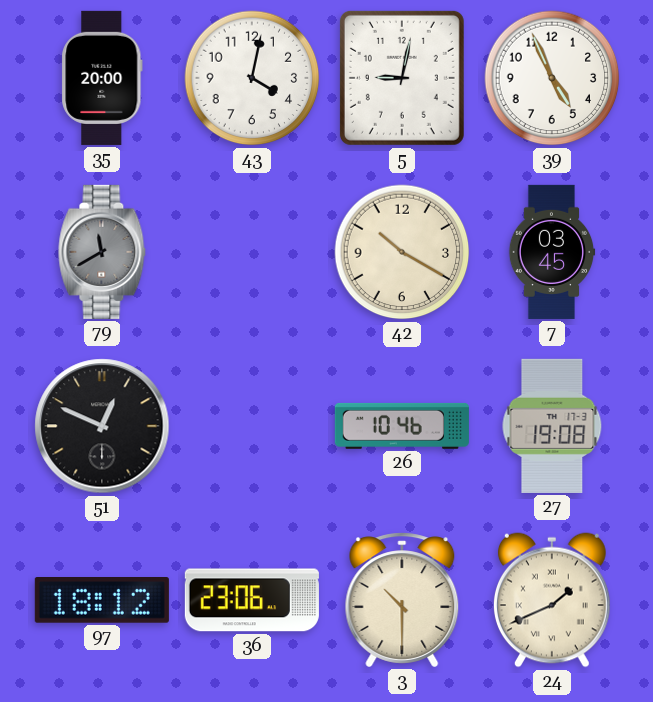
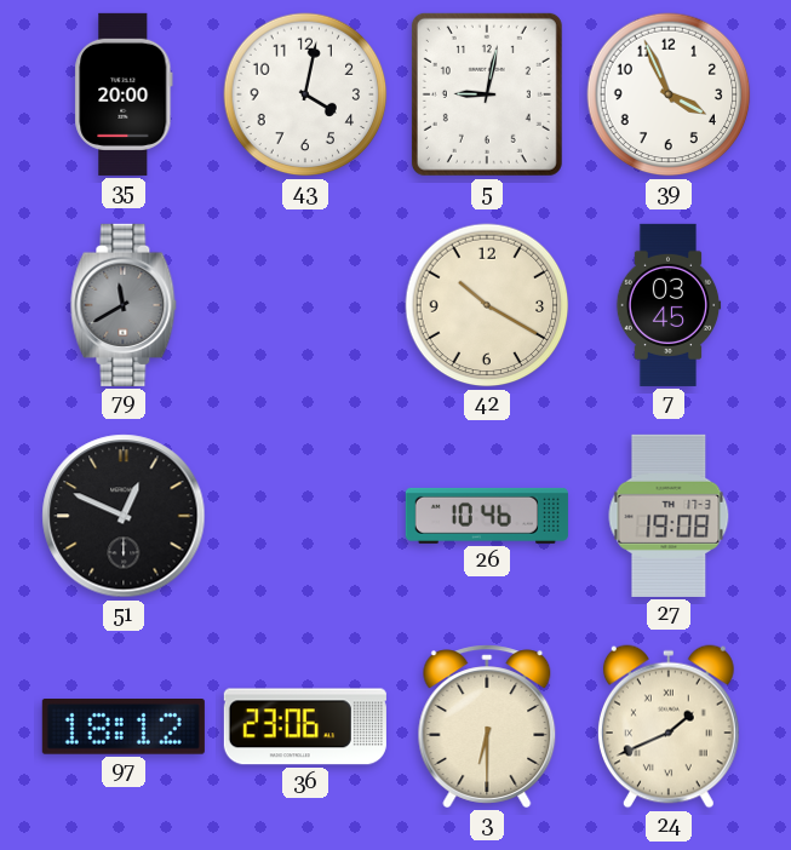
39: 4:56 -> 3:56 (669, 94)
3: 10:30 -> 6:30 (487, 726)
